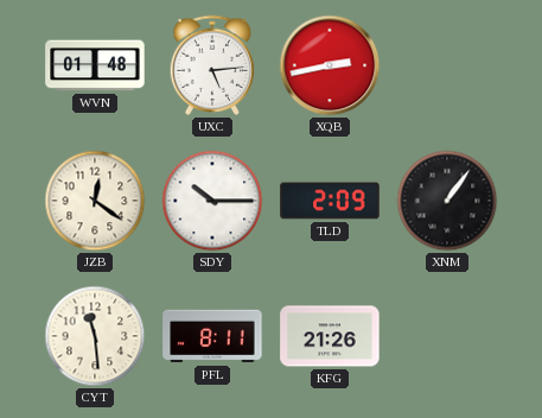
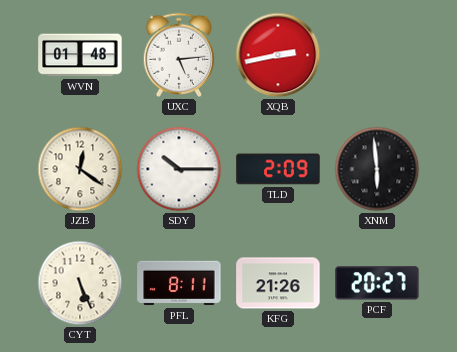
XNM: 1:06 -> 5:59 (377, 169)
CYT: 11:29 -> 5:26 (80, 283)
PCF: none -> 20:27 (377, 283)
